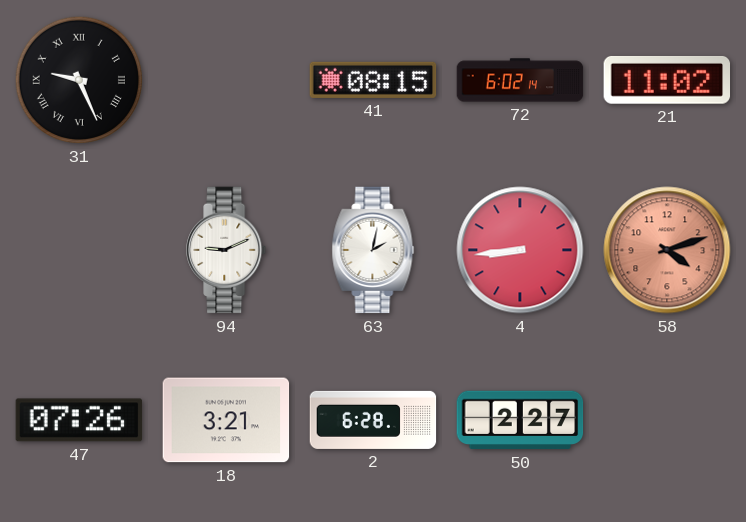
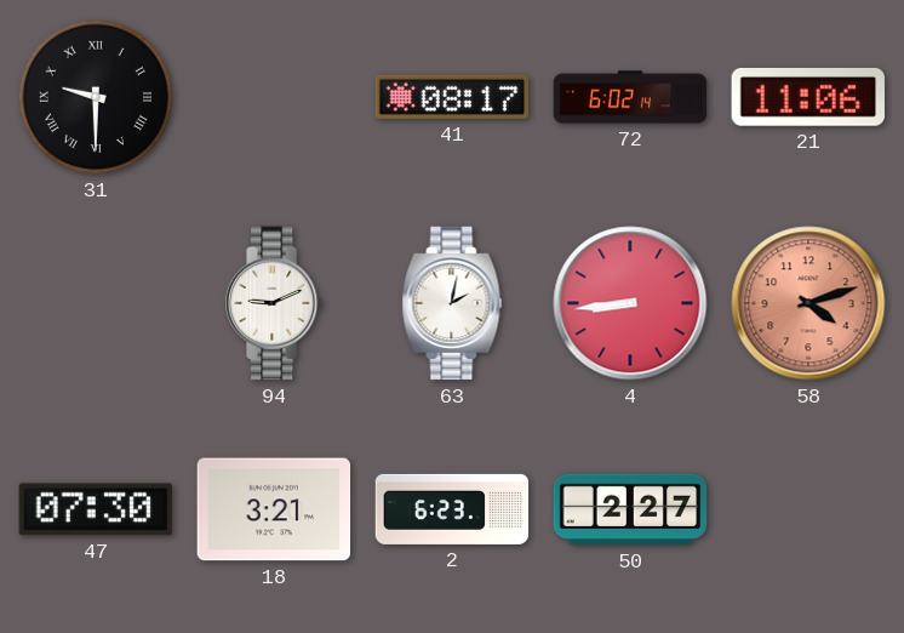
31: 9:26 -> 9:30 (96, 97)
41: 08:15 -> 08:17 (452, 97)
21: 11:02 -> 11:06 (808, 97)
47: 07:26 -> 07:30 (96, 509)
2: 6:28 -> 6:23 (452, 509)
